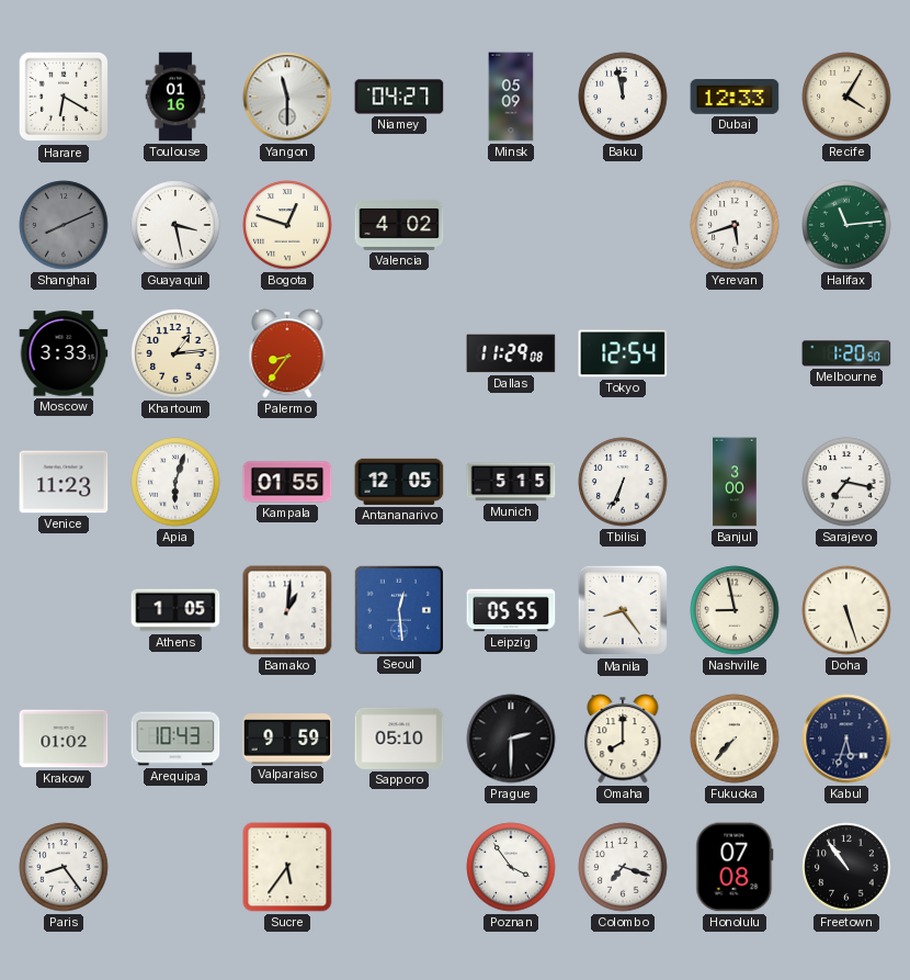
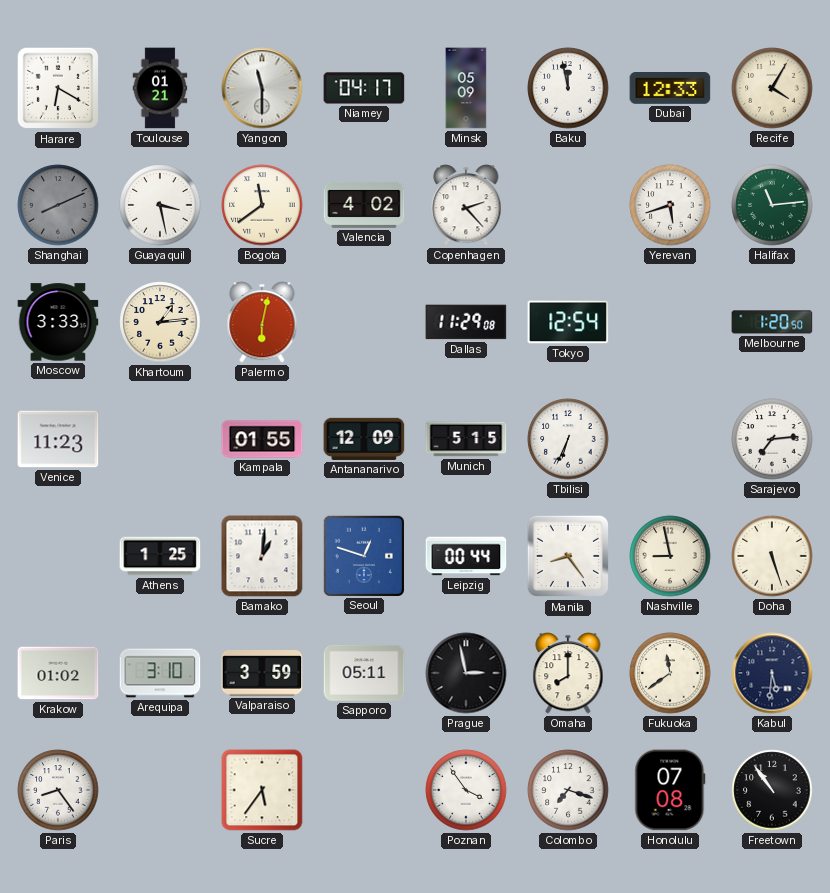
Toulouse: 01:16 -> 01:21 (160, 88)
Niamey: 04:27 -> 04:17 (364, 88)
Bogota: 12:48 -> 11:39 (262, 205)
Copenhagen: none -> 2:23 (466, 205)
Palermo: 8:36 -> 6:02 (262, 322)
Apia: 6:03 -> none (175, 482)
Antananarivo: 12:05 -> 12:09 (364, 439)
Banjul: 3:00 -> none (735, 482)
Sarajevo: 7:17 -> 7:14 (772, 439)
Athens: 1:05 -> 1:25 (160, 556)
Seoul: 12:29 -> 12:48 (363, 555)
Leipzig: 05:55 -> 00:44 (466, 556)
Arequipa: 10:43 -> 3:10 (160, 673)
Valparaiso: 9:59 -> 3:59 (262, 674)
Sapporo: 05:10 -> 05:11 (364, 673)
Prague: 2:30 -> 2:58 (466, 673)
Fukuoka: 7:37 -> 11:39 (670, 673)
Kabul: 5:33 -> 5:31 (772, 673)
